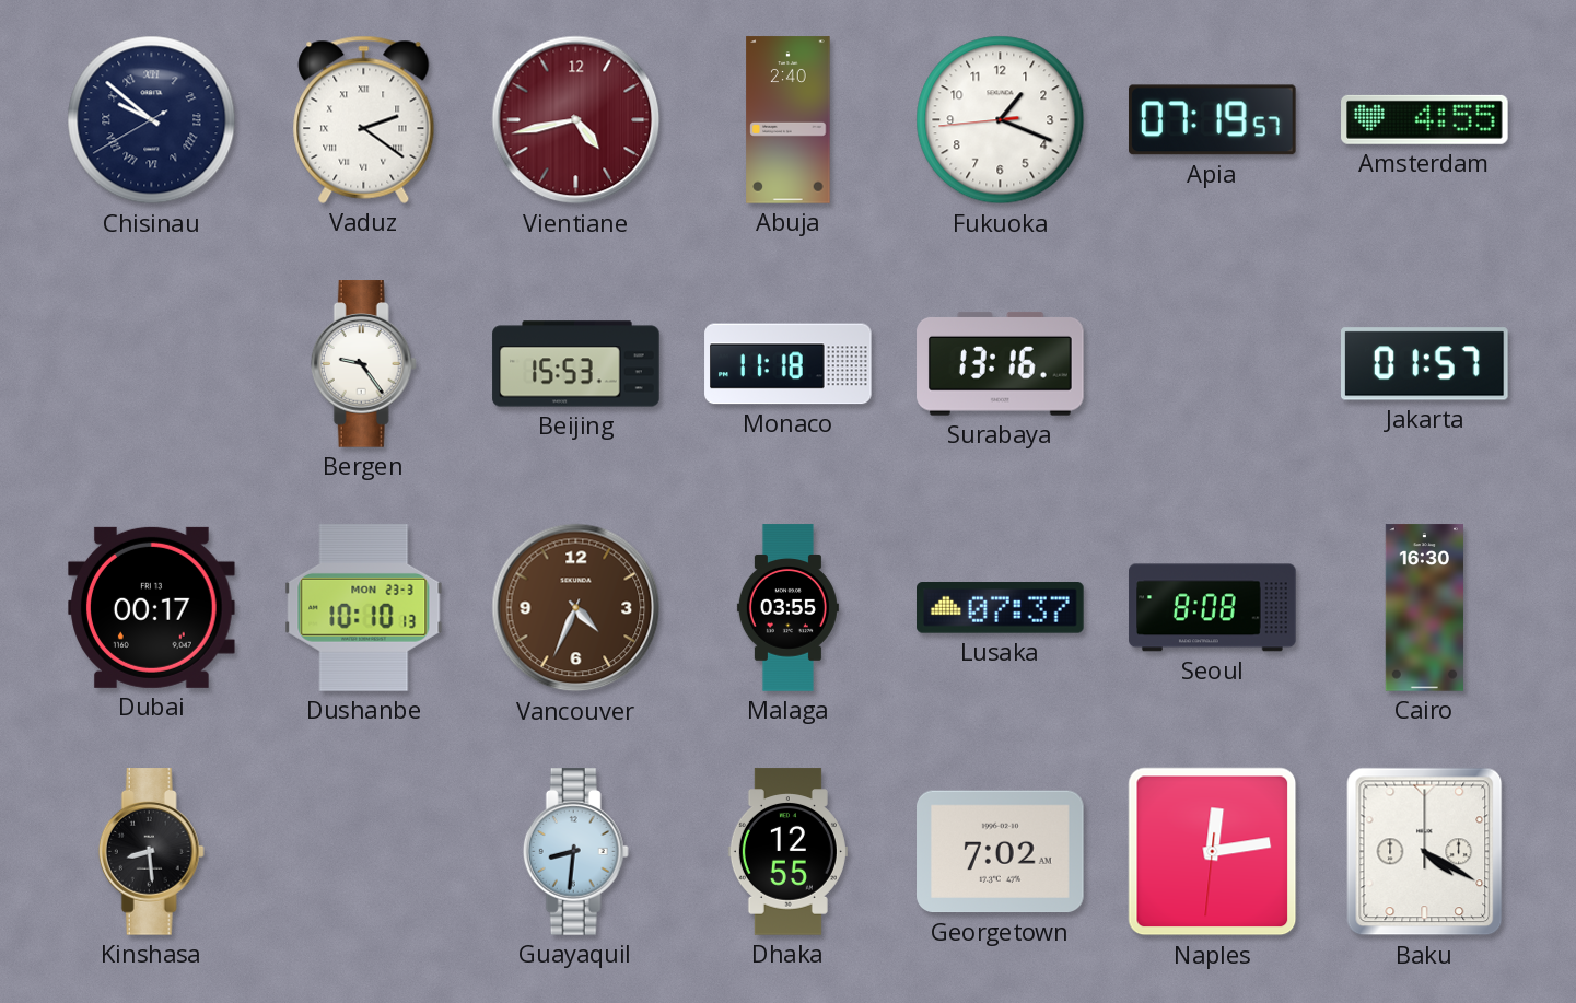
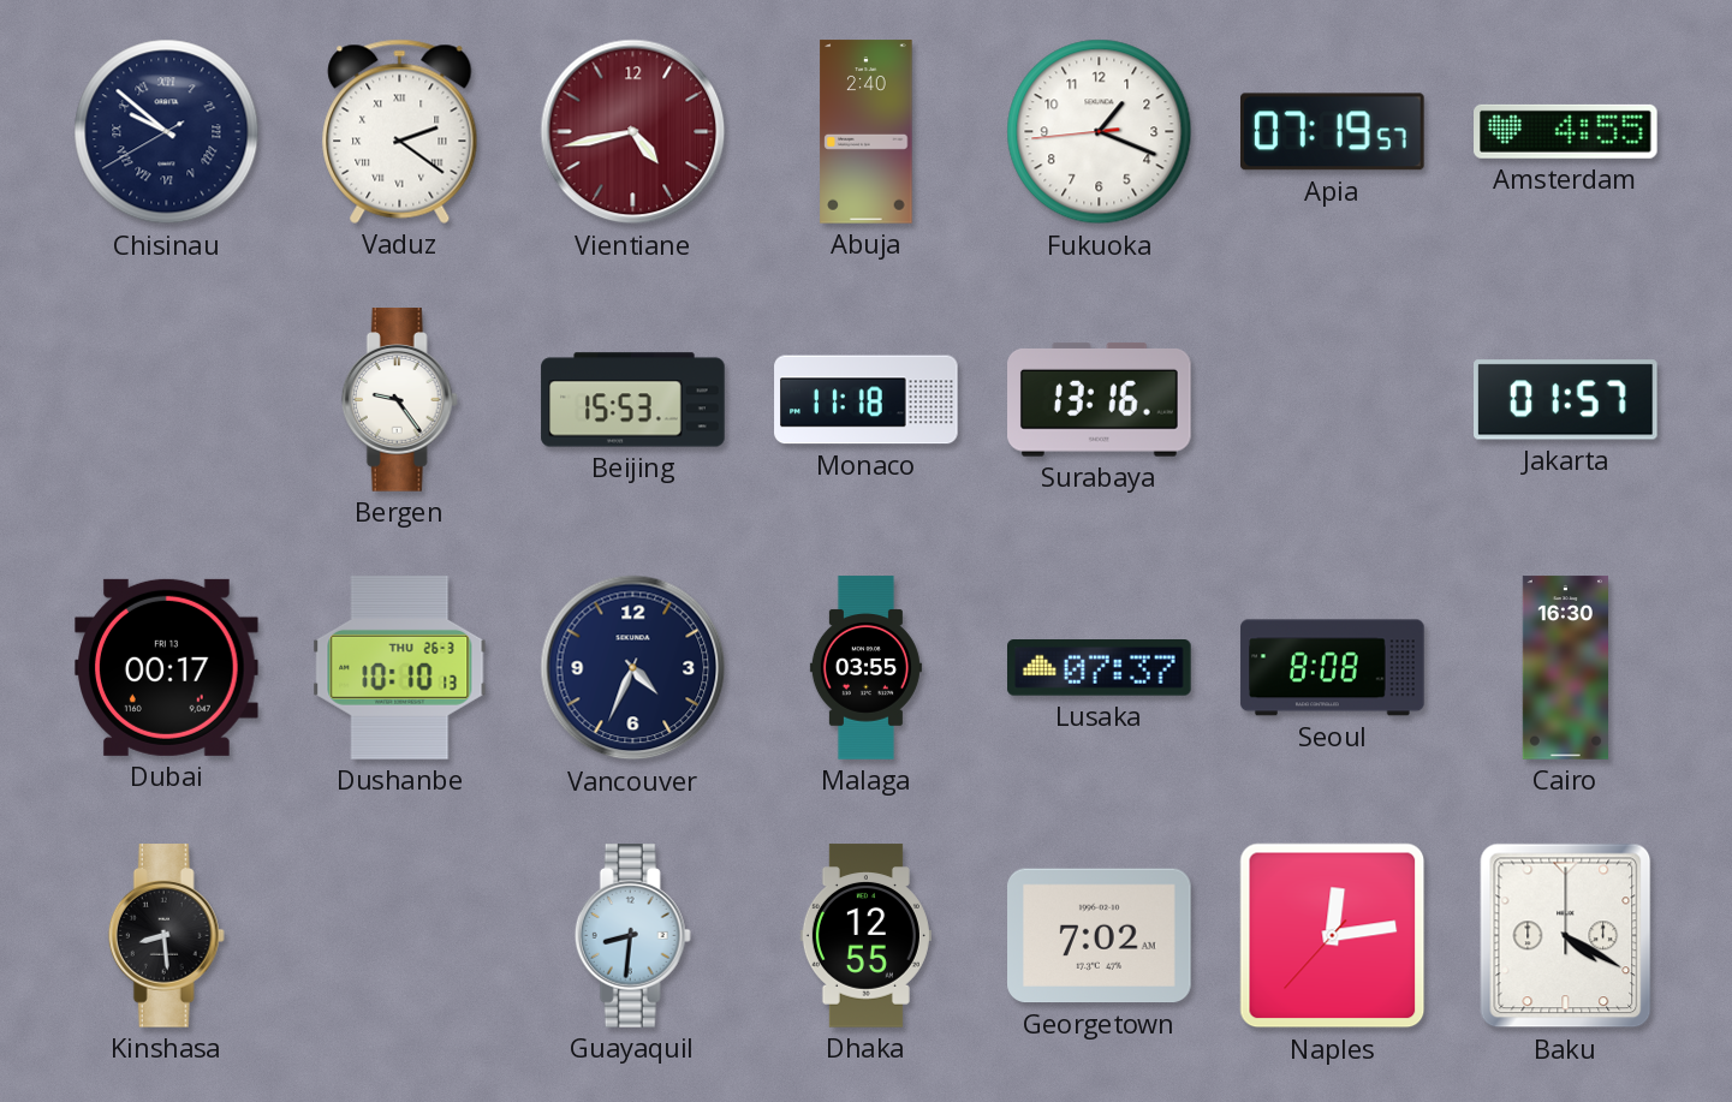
Dushanbe date: MON 23-3 -> THU 26-3 (400, 668)
Vancouver dial: brown -> navy (633, 668)
Naples: 12:13:31 -> 12:13:37 (1333, 936)
